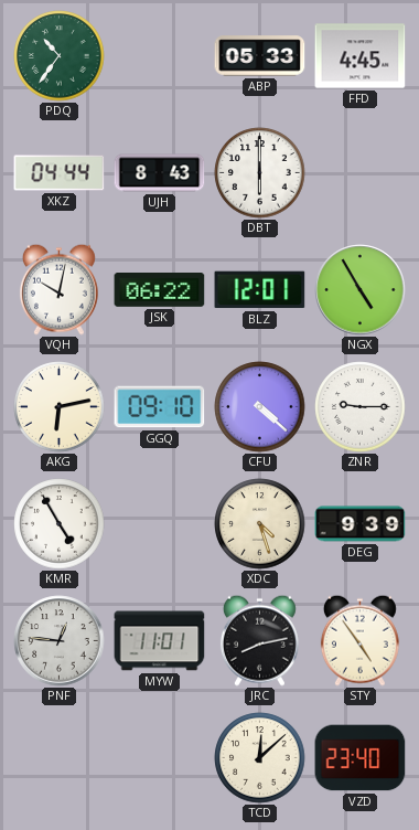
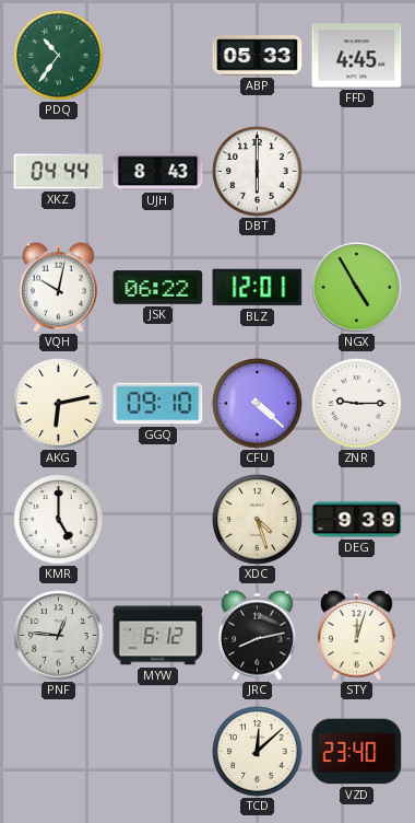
KMR: 4:55 -> 5:00 (59, 520)
MYW: 11:01 -> 6:12 (158, 636)
STY: 4:54 -> 12:03 (356, 635)
